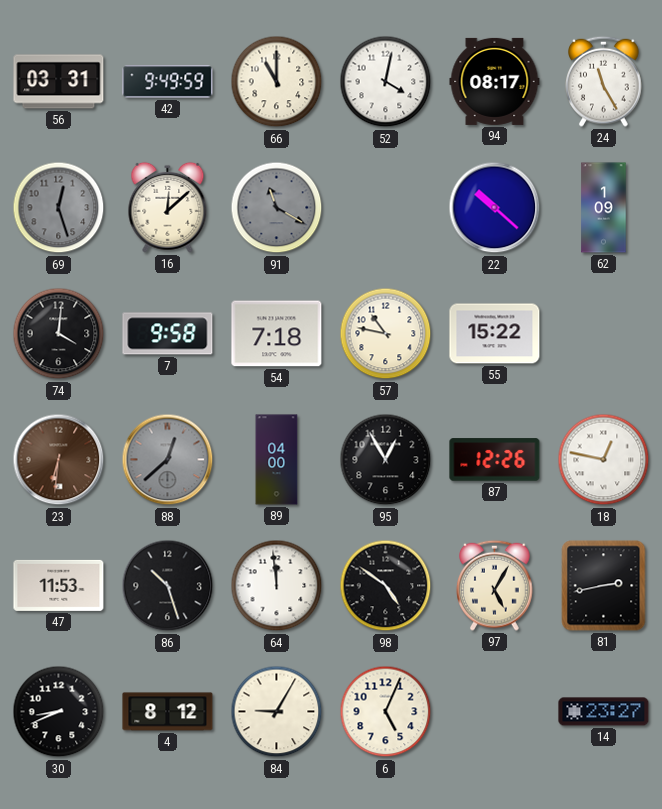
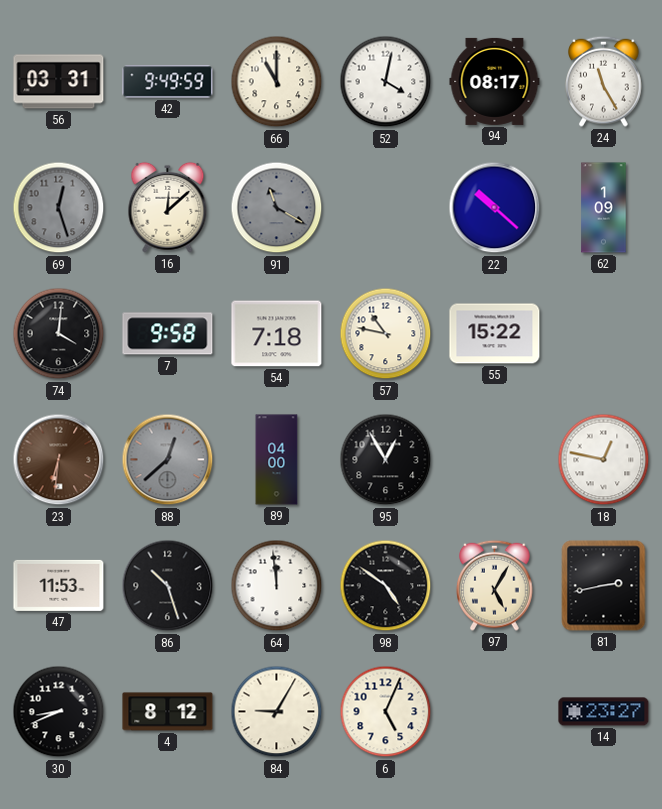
87: 12:26 -> none (495, 460)
